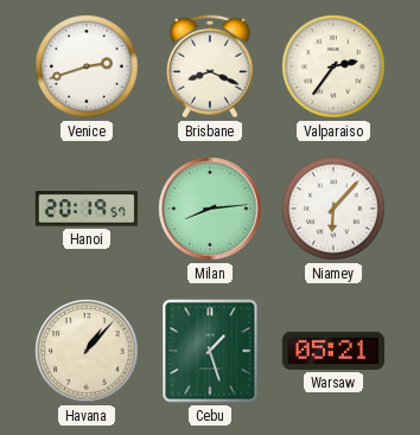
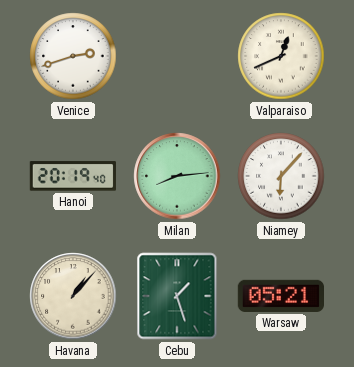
Brisbane: 8:19 -> none (210, 66)
Valparaiso: 2:36 -> 12:41 (281, 56)
Hanoi: 20:19:57 -> 20:19:40 (73, 176)
